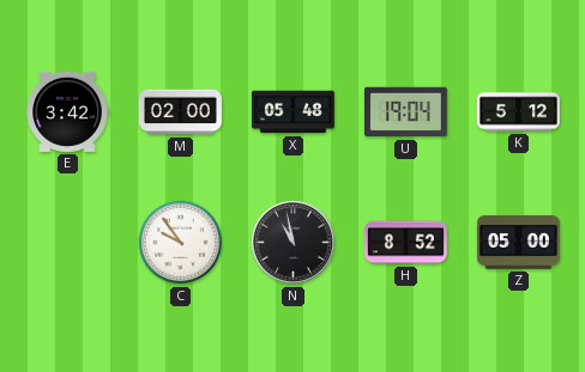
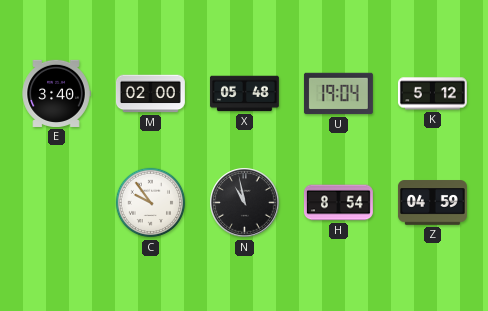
E: 3:42 -> 3:40 (56, 93)
H: 8:52 -> 8:54 (338, 203)
Z: 05:00 -> 04:59 (432, 203)
